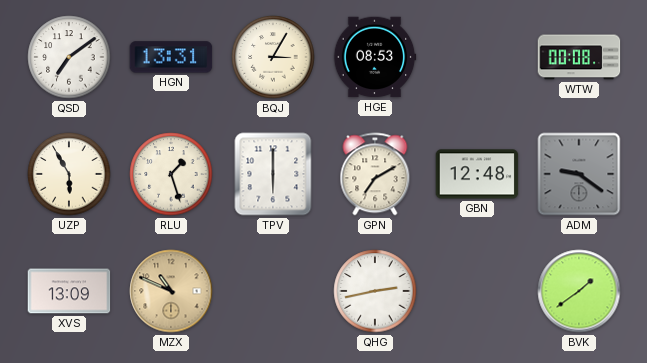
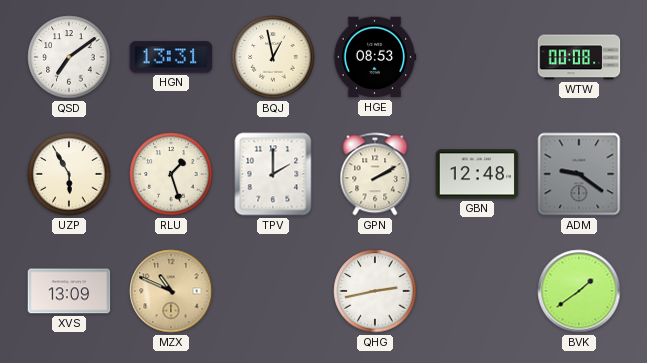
BQJ: 3:05 -> 12:58 (273, 57)
TPV: 6:00 -> 2:00 (273, 174)
GPN: 7:10 -> 2:10 (375, 174)
